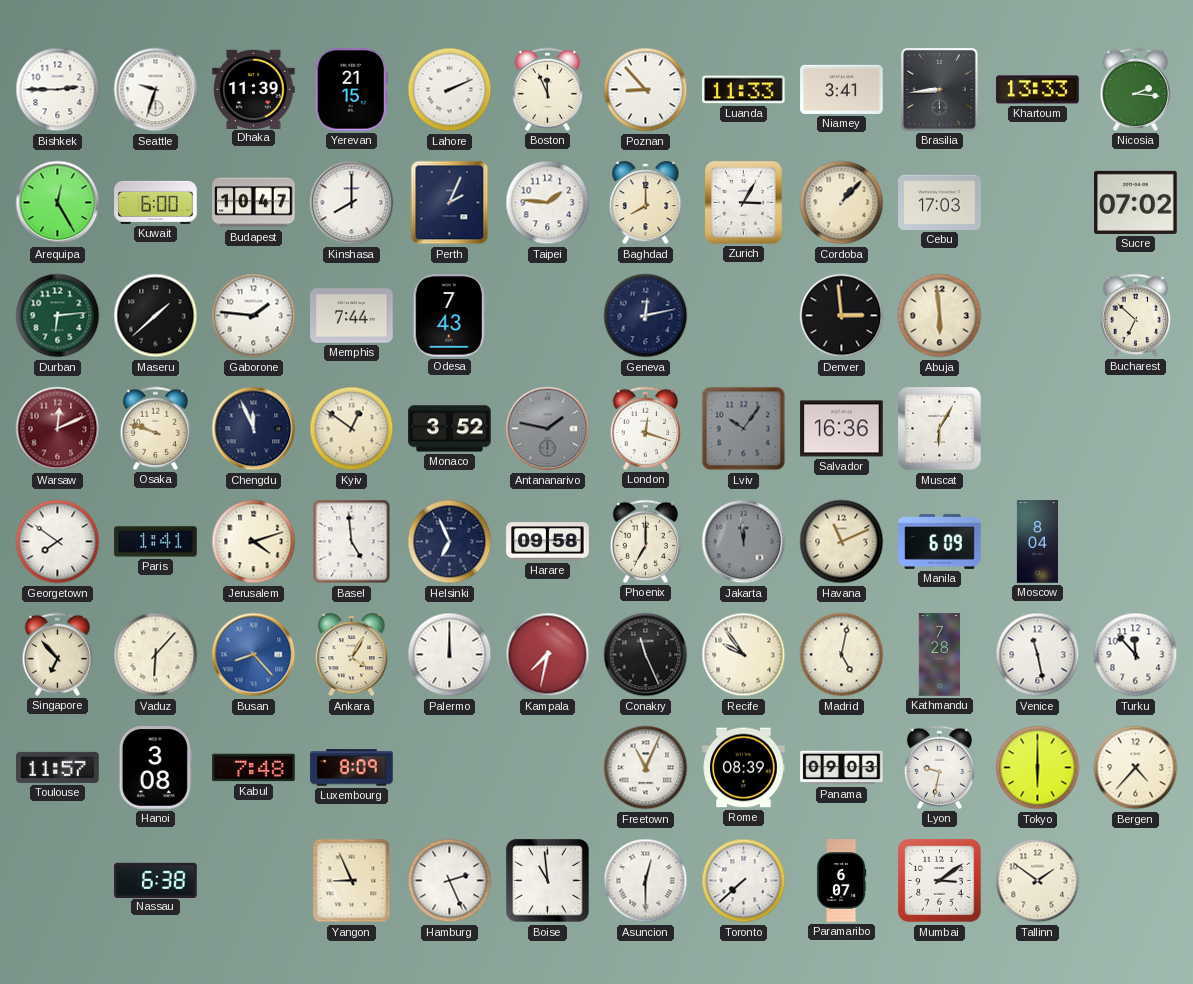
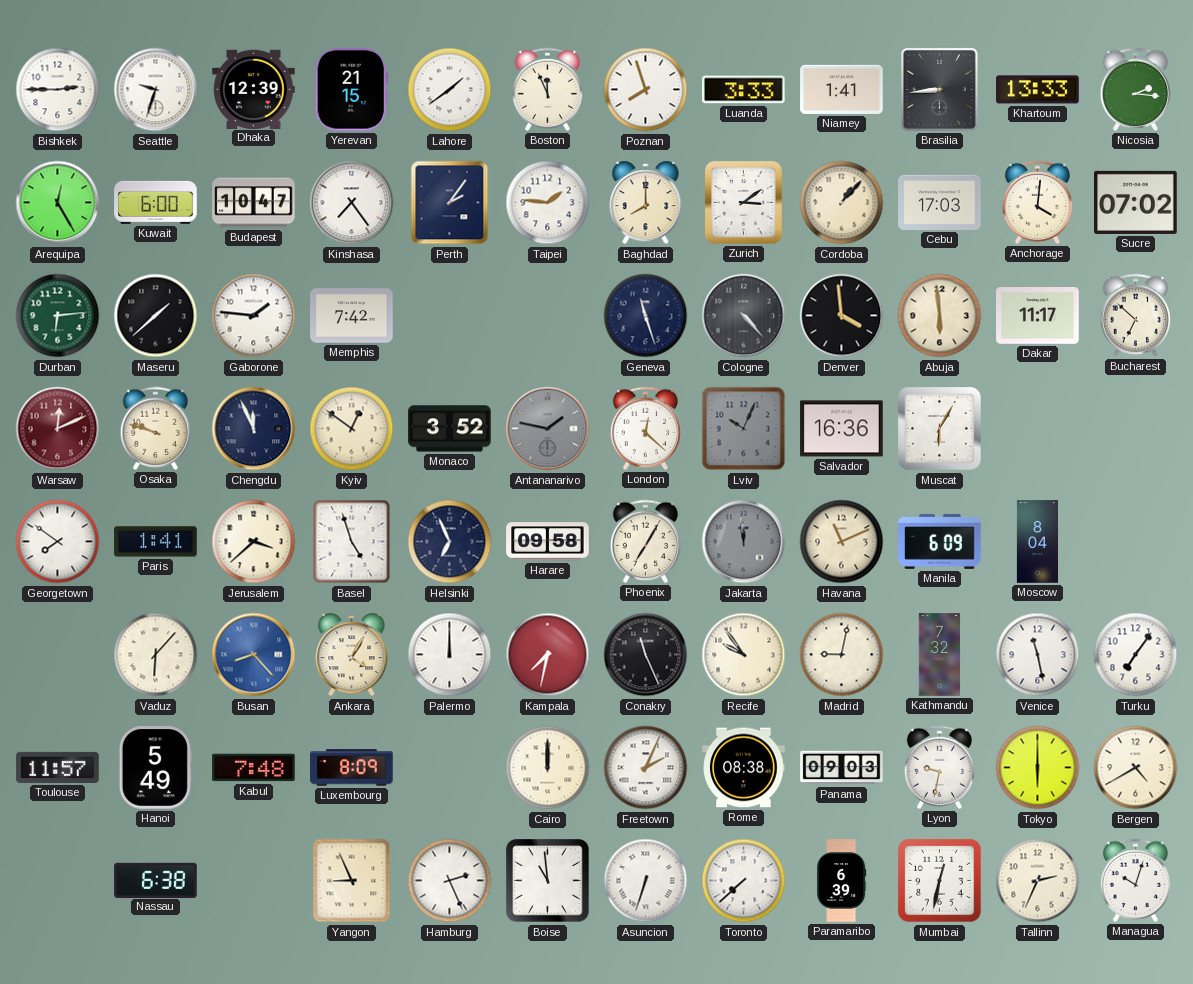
Dhaka: 11:39 -> 12:39 (254, 89)
Lahore: 2:11 -> 1:39 (450, 90)
Poznan: 8:53 -> 7:57 (646, 90)
Luanda: 11:33 -> 3:33 (744, 90)
Niamey: 3:41 -> 1:41 (842, 89)
Kinshasa: 8:00 -> 7:24 (352, 203)
Perth: 2:04 -> 2:06 (450, 203)
Zurich: 3:05 -> 3:09 (743, 203)
Anchorage: none -> 4:01 (1037, 202)
Memphis: 7:44 -> 7:42 (352, 316)
Odesa: 7:43 -> none (449, 316)
Geneva: 12:13 -> 11:27 (646, 316)
Cologne: none -> 4:23 (744, 316)
Denver: 2:59 -> 3:59 (842, 316)
Dakar: none -> 11:17 (1038, 316)
London: 12:18 -> 12:22 (645, 428)
Lviv: 10:06 -> 10:04 (744, 429)
Jerusalem: 4:12 -> 3:38 (254, 542)
Basel: 4:59 -> 4:57 (352, 542)
Phoenix: 7:00 -> 7:05 (645, 541)
Singapore: 6:53 -> none (57, 654)
Madrid: 5:02 -> 9:02 (842, 655)
Kathmandu: 7:28 -> 7:32 (940, 655)
Turku: 11:53 -> 7:06 (1136, 655)
Hanoi: 3:08 -> 5:49 (155, 768)
Cairo: none -> 12:00 (548, 768)
Freetown: 11:04 -> 2:04 (646, 768)
Rome: 08:39 -> 08:38 (744, 768)
Bergen: 4:37 -> 4:40 (1136, 768)
Asuncion: 12:30 -> 6:33 (646, 881)
Paramaribo: 6:07 -> 6:39 (841, 881)
Mumbai: 3:09 -> 12:32 (940, 881)
Tallinn: 1:51 -> 2:34 (1038, 881)
Managua: none -> 10:03 (1135, 880)
